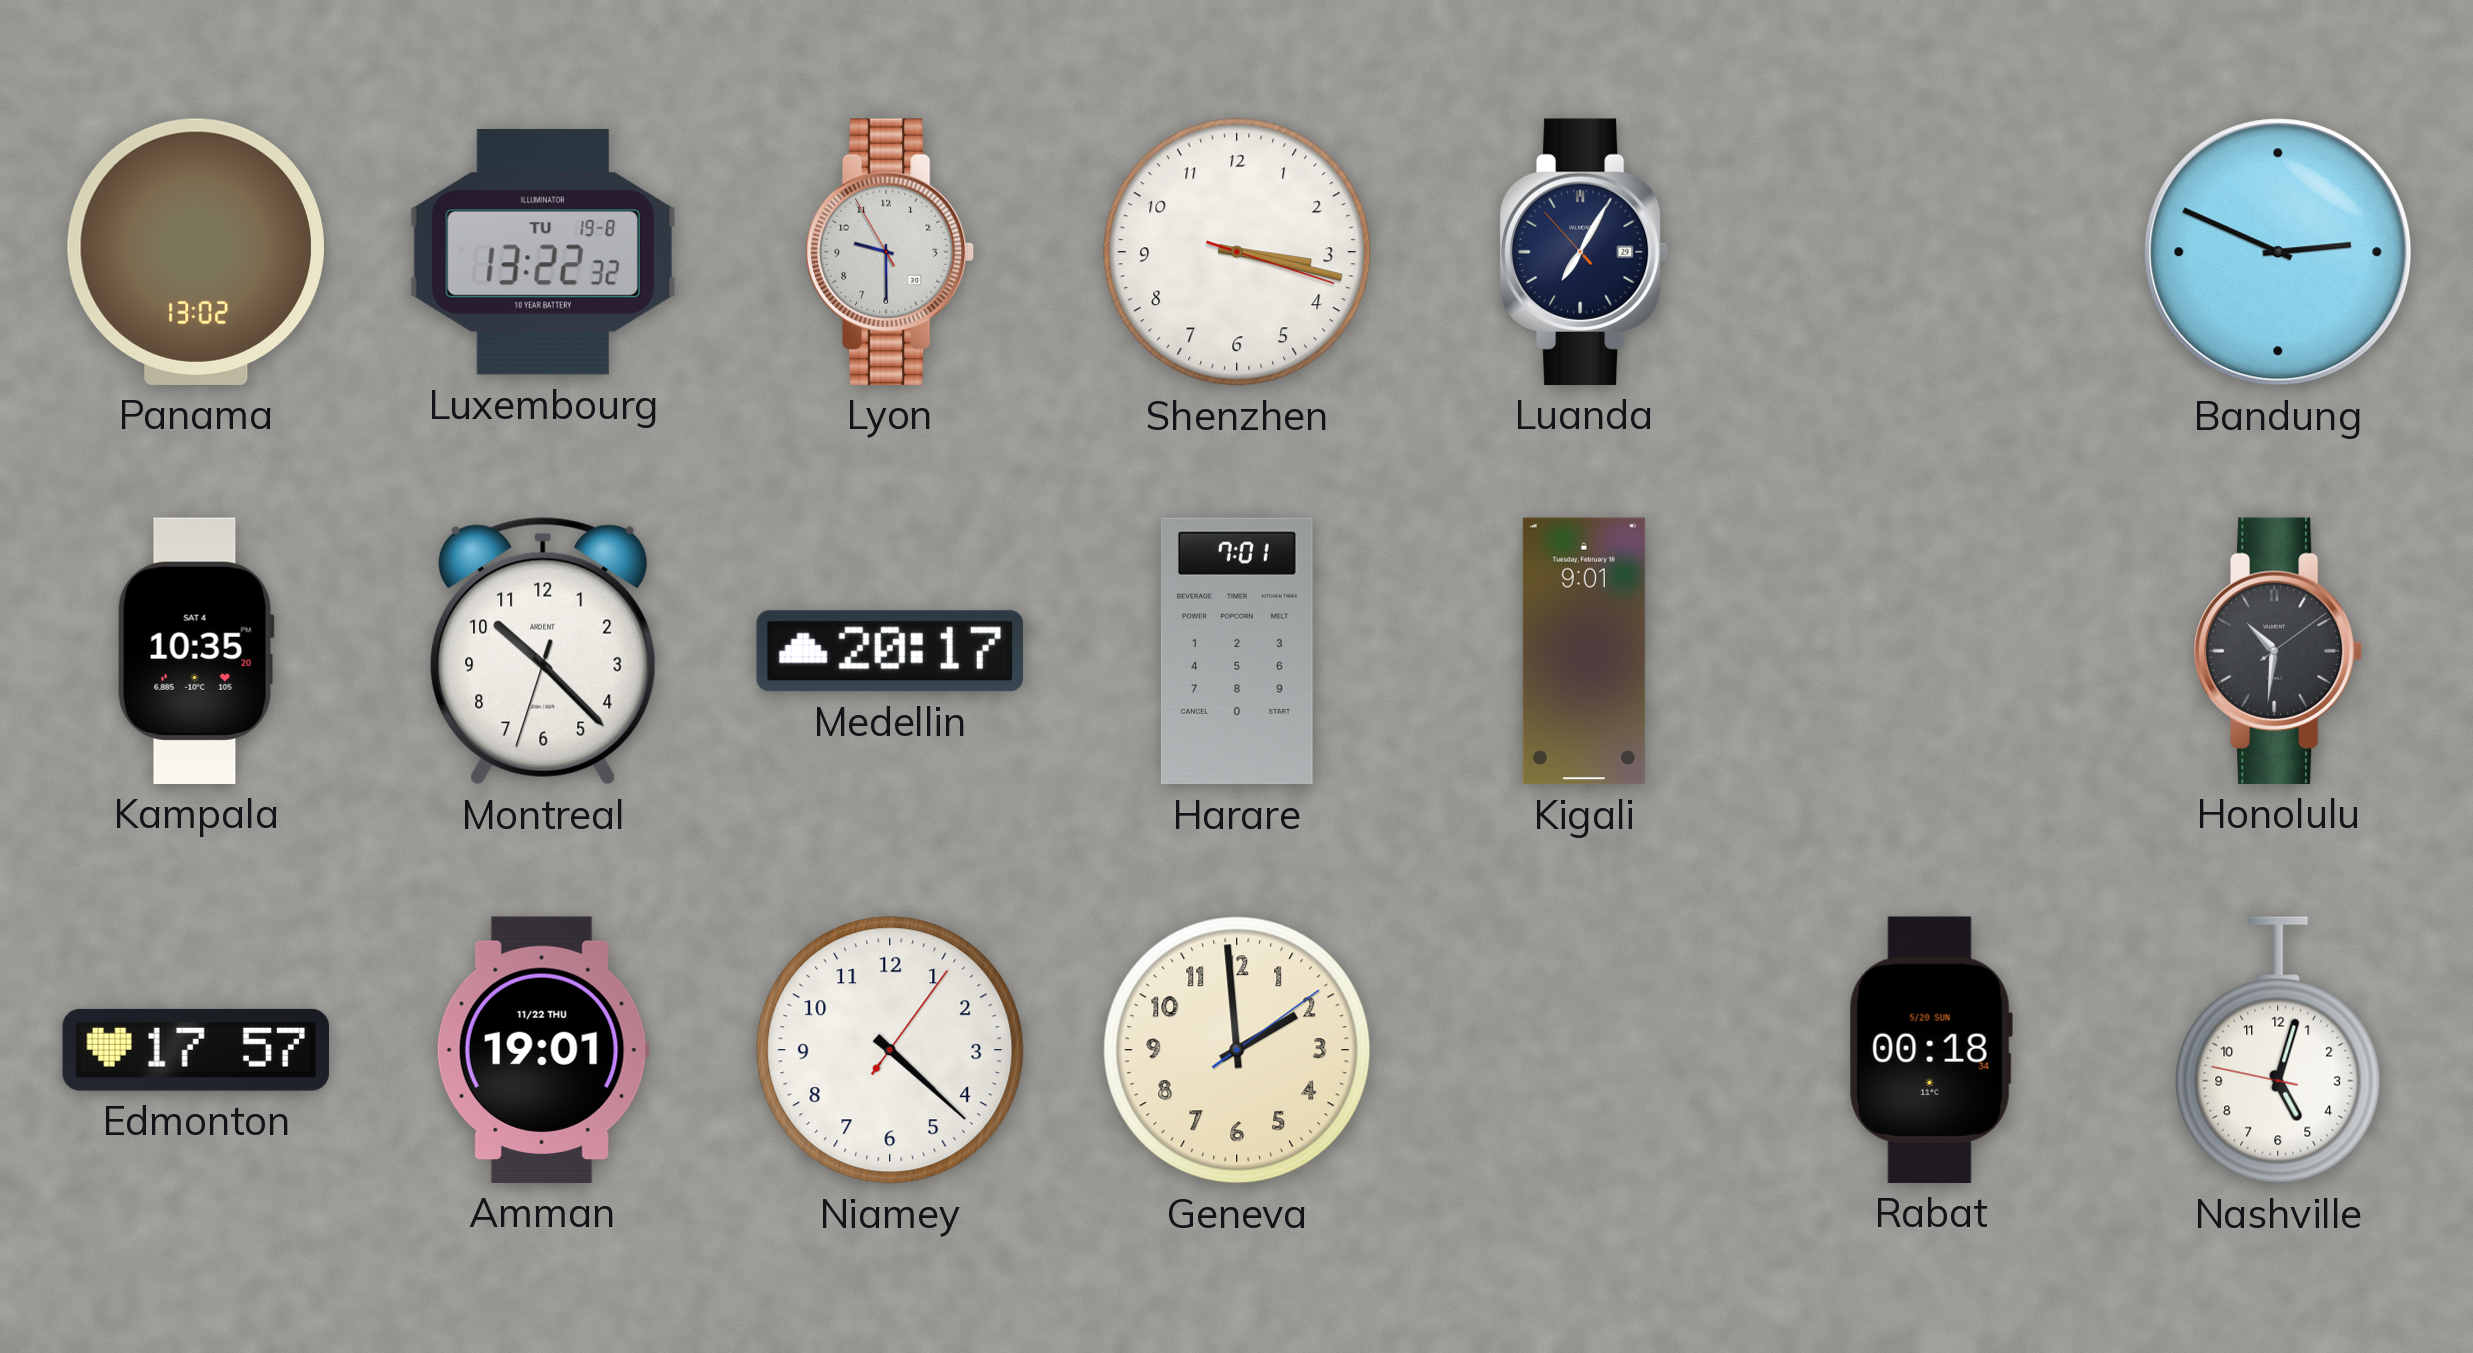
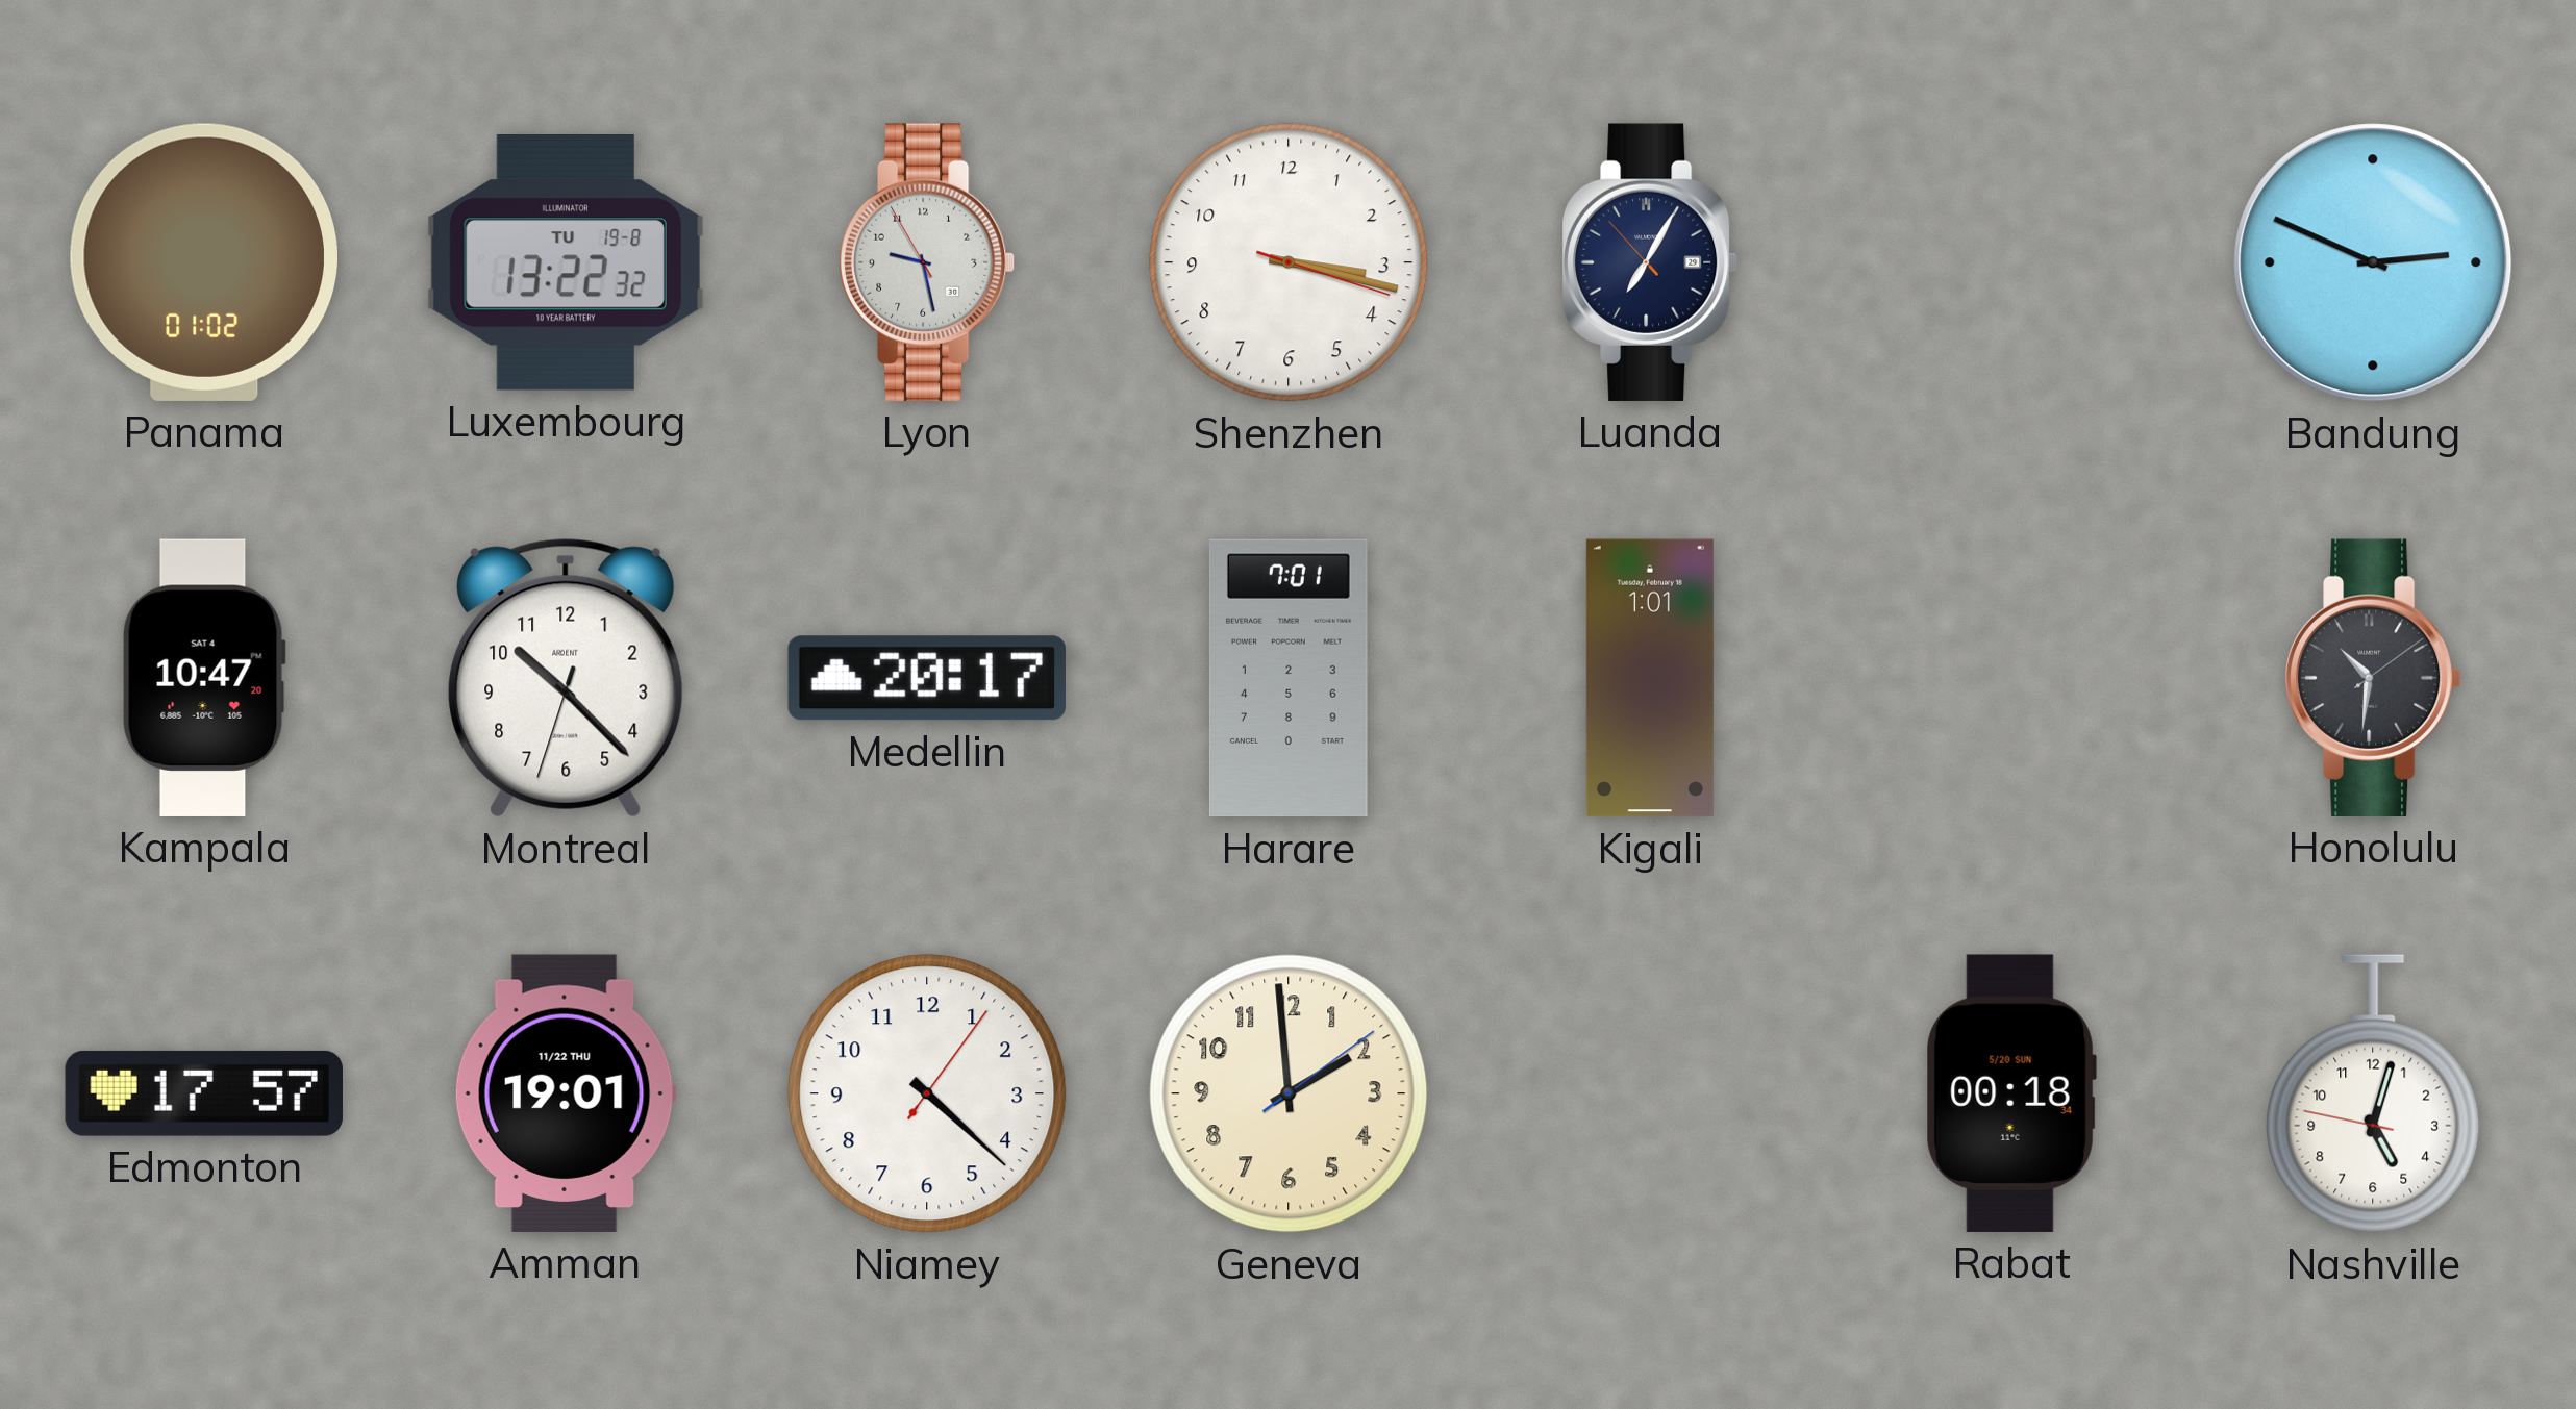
Panama: 13:02 -> 01:02 (204, 262)
Lyon: 9:29 -> 9:27 (927, 262)
Kampala: 10:35 -> 10:47 (204, 678)
Kigali: 9:01 -> 1:01 (1650, 678)
